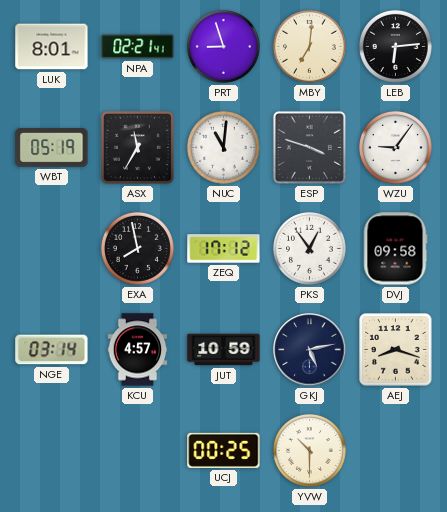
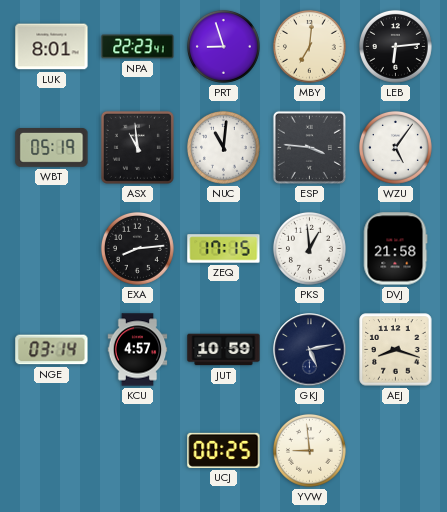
NPA: 02:21 -> 22:23 (138, 47)
ASX: 11:35 -> 10:59 (137, 147)
ESP: 3:48 -> 3:46 (309, 147)
WZU: 9:06 -> 5:06 (395, 147)
EXA: 7:58 -> 8:14 (137, 248)
ZEQ: 17:12 -> 17:15 (224, 249)
PKS: 12:54 -> 12:59 (309, 248)
DVJ: 09:58 -> 21:58 (395, 249)
YVW: 10:30 -> 8:59 (309, 450)
